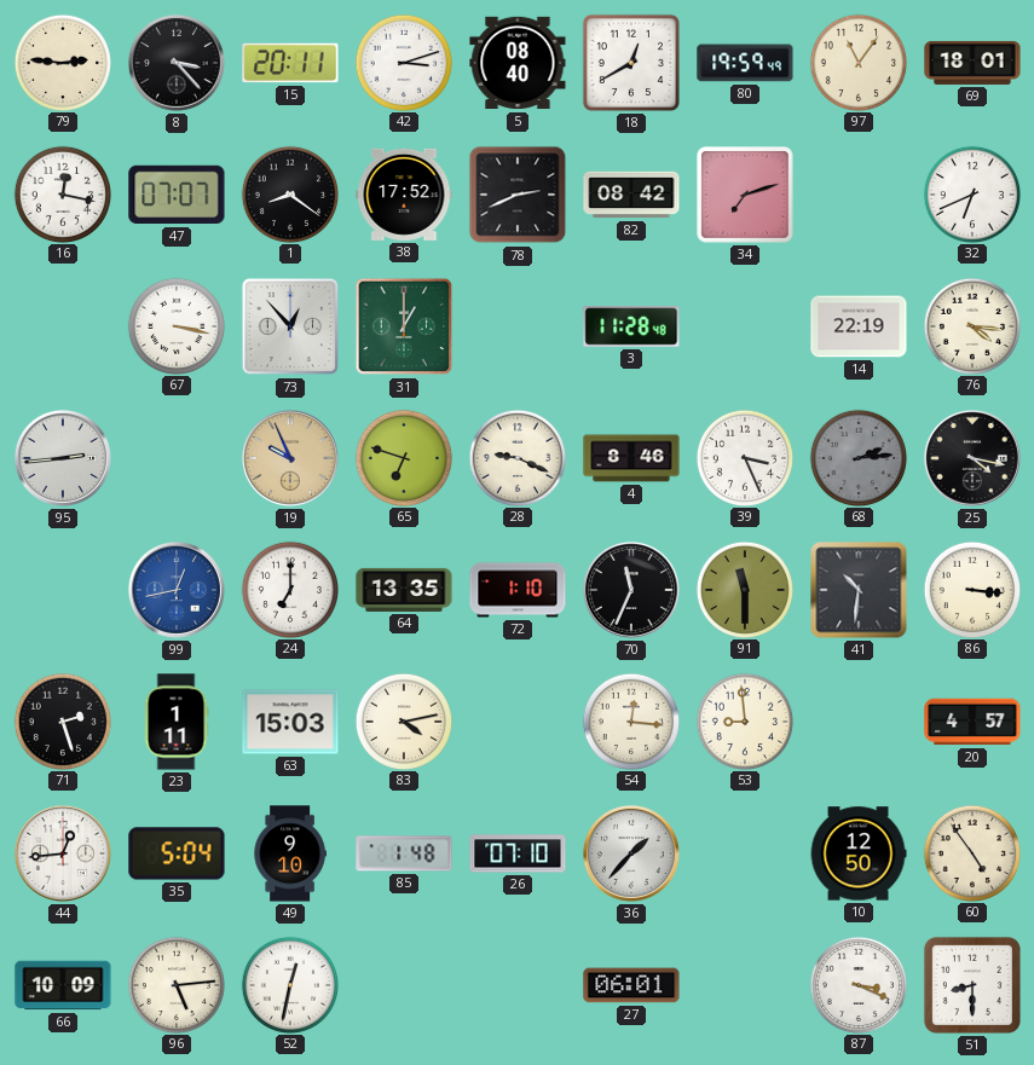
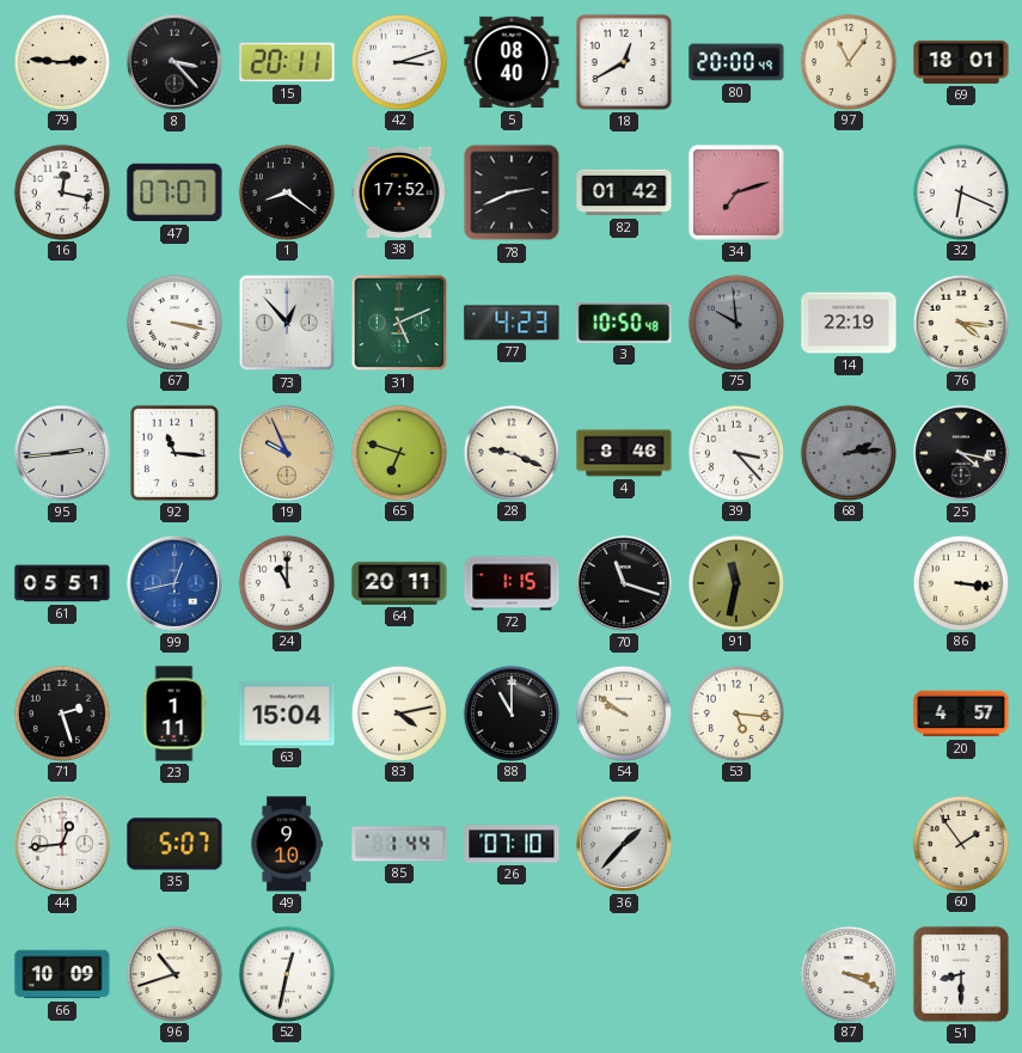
80: 19:59 -> 20:00 (736, 62)
82: 08:42 -> 01:42 (624, 192)
32: 6:41 -> 6:19 (960, 191)
31: 1:00 -> 5:11 (399, 323)
77: none -> 4:23 (512, 323)
3: 11:28 -> 10:50 (624, 323)
75: none -> 9:59 (735, 322)
92: none -> 11:16 (175, 453)
39: 3:26 -> 3:23 (735, 452)
61: none -> 05:51 (62, 583)
24: 7:00 -> 11:00 (286, 582)
64: 13:35 -> 20:11 (399, 583)
72: 1:10 -> 1:15 (512, 583)
70: 11:34 -> 11:18 (624, 583)
91: 11:30 -> 11:32 (735, 582)
41: 10:31 -> none (859, 590)
63: 15:03 -> 15:04 (287, 714)
88: none -> 11:00 (510, 712)
54: 12:16 -> 9:51 (623, 712)
53: 8:59 -> 5:16 (735, 712)
35: 5:04 -> 5:07 (175, 844)
85: 1:48 -> 1:44 (399, 844)
10: 12:50 -> none (859, 853)
60: 4:54 -> 1:54 (960, 843)
96: 5:14 -> 10:42 (173, 973)
27: 06:01 -> none (631, 985)
